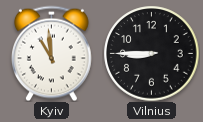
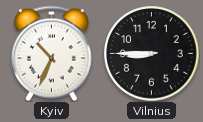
Kyiv: 10:59 -> 10:34 (52, 53)
